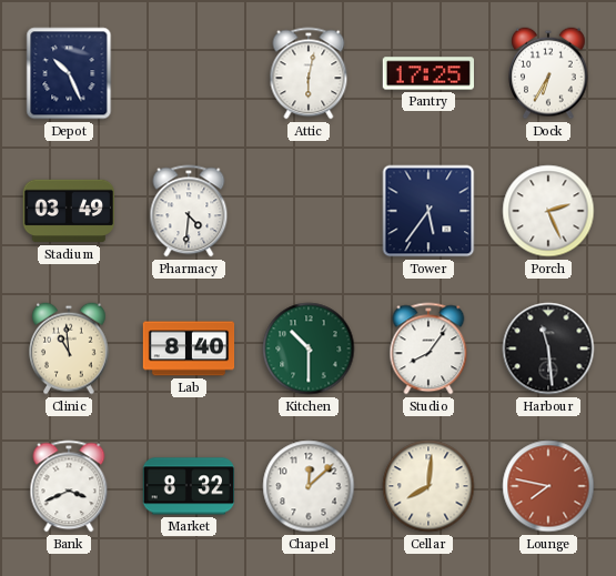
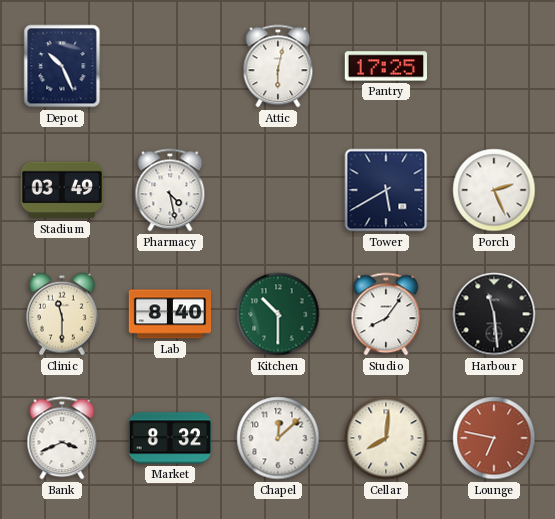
Dock: 6:35 -> none (549, 73)
Pharmacy: 4:31 -> 4:28 (170, 190)
Tower: 5:36 -> 5:40 (386, 190)
Clinic: 10:59 -> 11:30 (63, 314)
Lounge: 7:47 -> 6:47 (494, 438)
